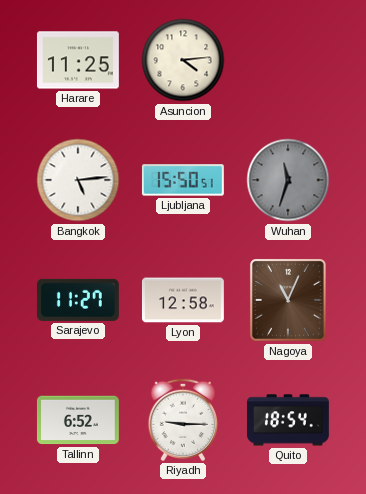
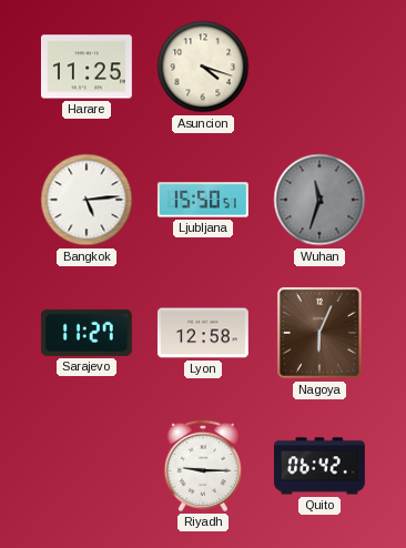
Asuncion: 4:14 -> 4:18 (203, 67)
Nagoya: 11:04 -> 6:04 (319, 334)
Tallinn: 6:52 -> none (78, 420)
Quito: 18:54 -> 06:42 (319, 466)
